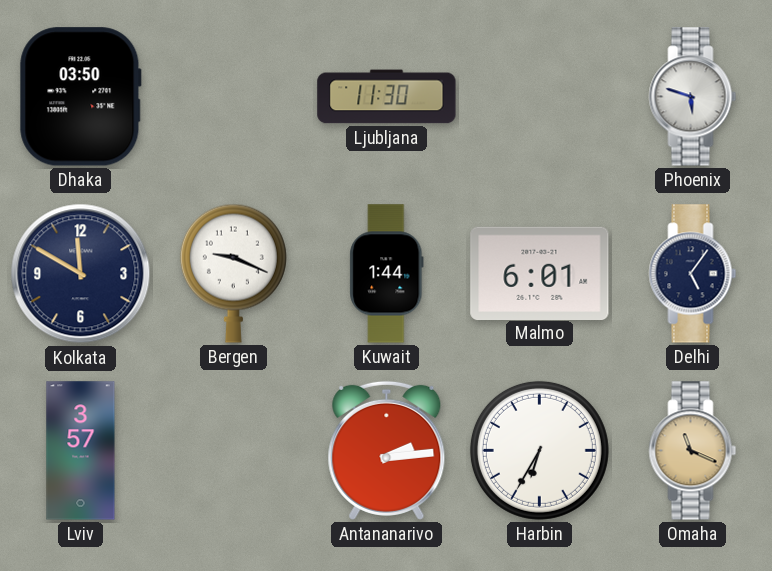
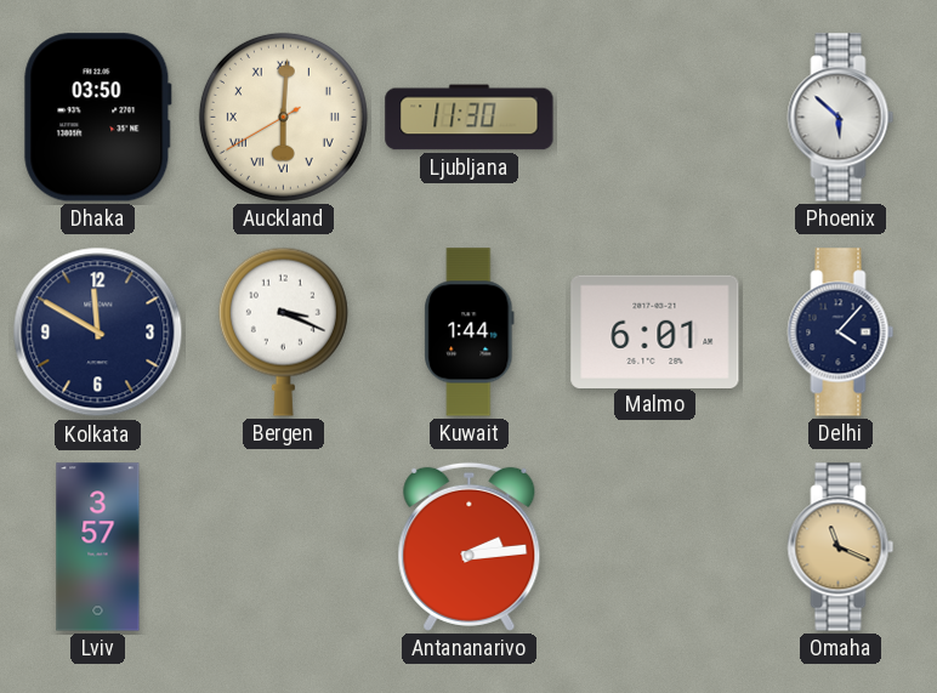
Auckland: none -> 6:00 (283, 117)
Phoenix: 5:48 -> 5:52 (841, 118)
Bergen: 9:19 -> 3:19 (283, 331)
Delhi: 5:06 -> 4:07 (841, 333)
Harbin: 6:35 -> none (539, 450)
